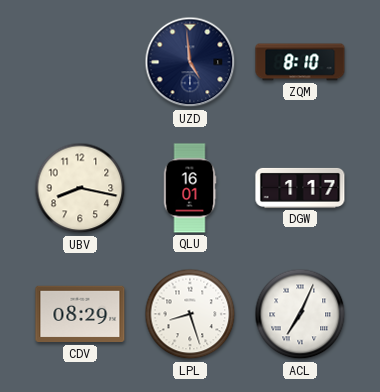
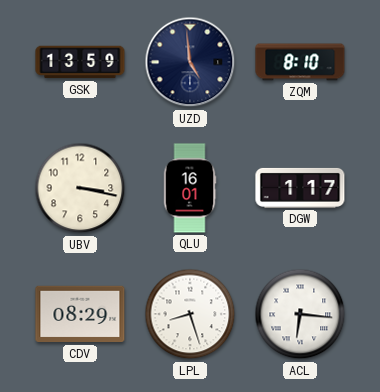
GSK: none -> 13:59 (80, 62)
UBV: 8:17 -> 3:17 (80, 188)
ACL: 7:04 -> 6:16 (300, 314)
